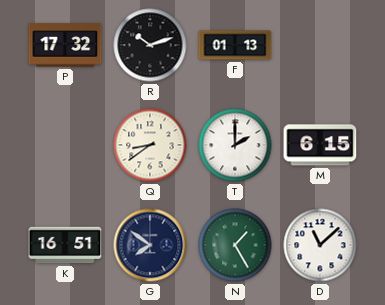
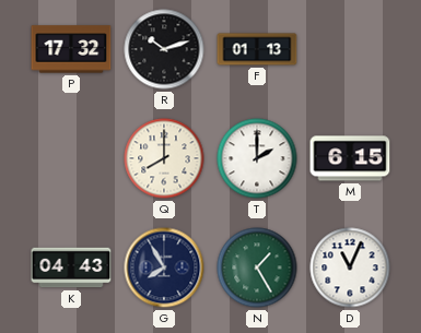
Q: 8:39 -> 8:00 (164, 158)
K: 16:51 -> 04:43 (71, 267)
G: 7:51 -> 7:55 (164, 267)
D: 11:08 -> 11:04 (350, 267)
